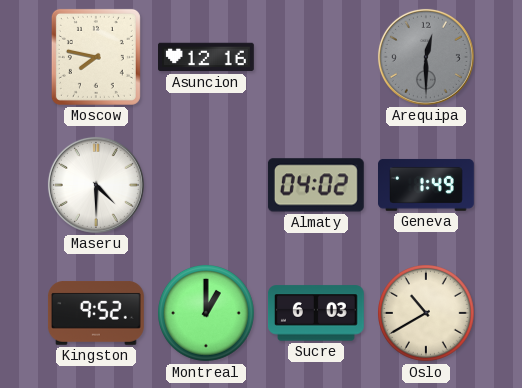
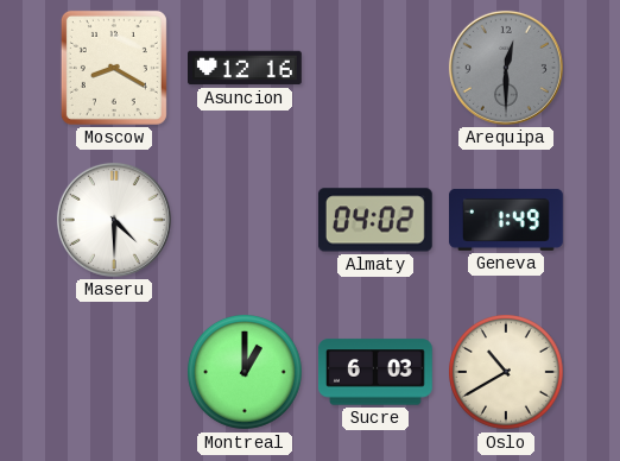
Moscow: 7:47 -> 8:20 (114, 68)
Kingston: 9:52 -> none (96, 314)
